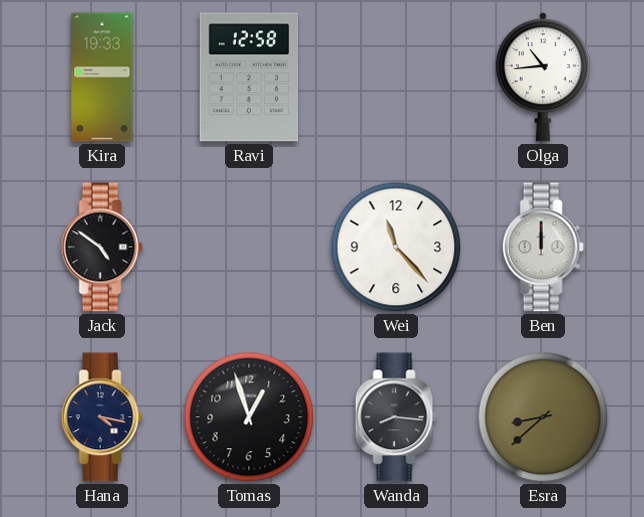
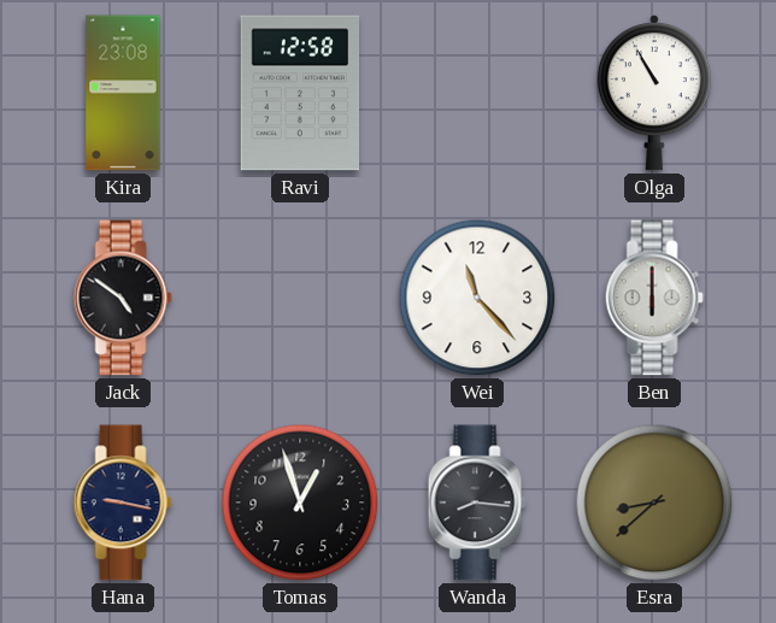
Kira: 19:33 -> 23:08 (123, 93)
Olga: 10:44 -> 10:55 (654, 93)
Ben: 12:00 -> 6:00 (654, 298)
Hana: 4:17 -> 9:17 (123, 502)
